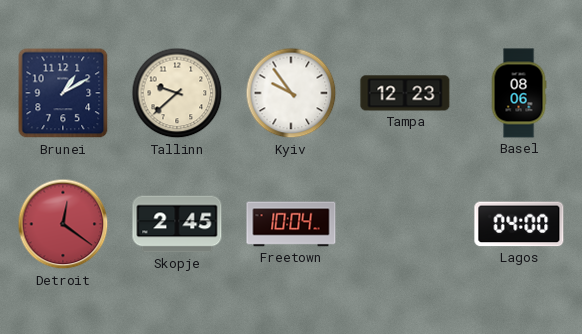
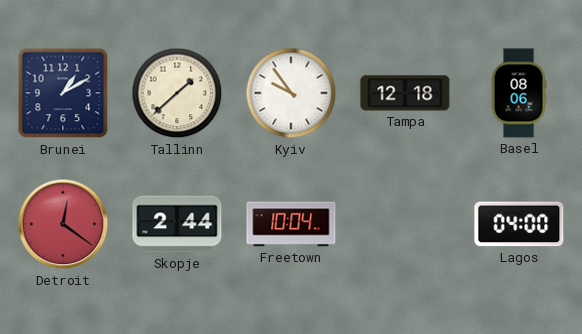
Tallinn: 9:38 -> 1:38 (177, 93)
Tampa: 12:23 -> 12:18 (405, 93)
Skopje: 2:45 -> 2:44 (177, 224)
